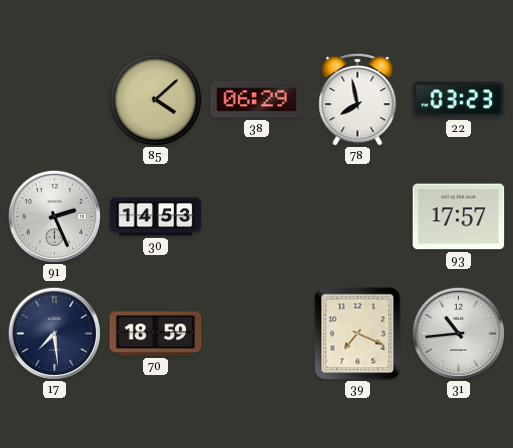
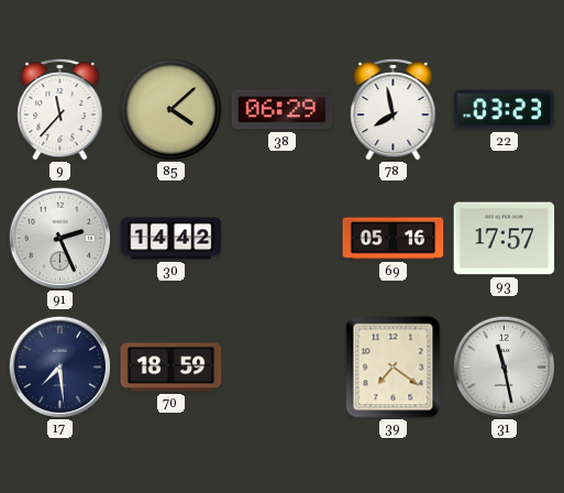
9: none -> 11:37 (60, 109)
30: 14:53 -> 14:42 (172, 239)
69: none -> 05:16 (394, 239)
39: 7:19 -> 7:21 (394, 368)
31: 10:44 -> 11:28 (504, 366)
